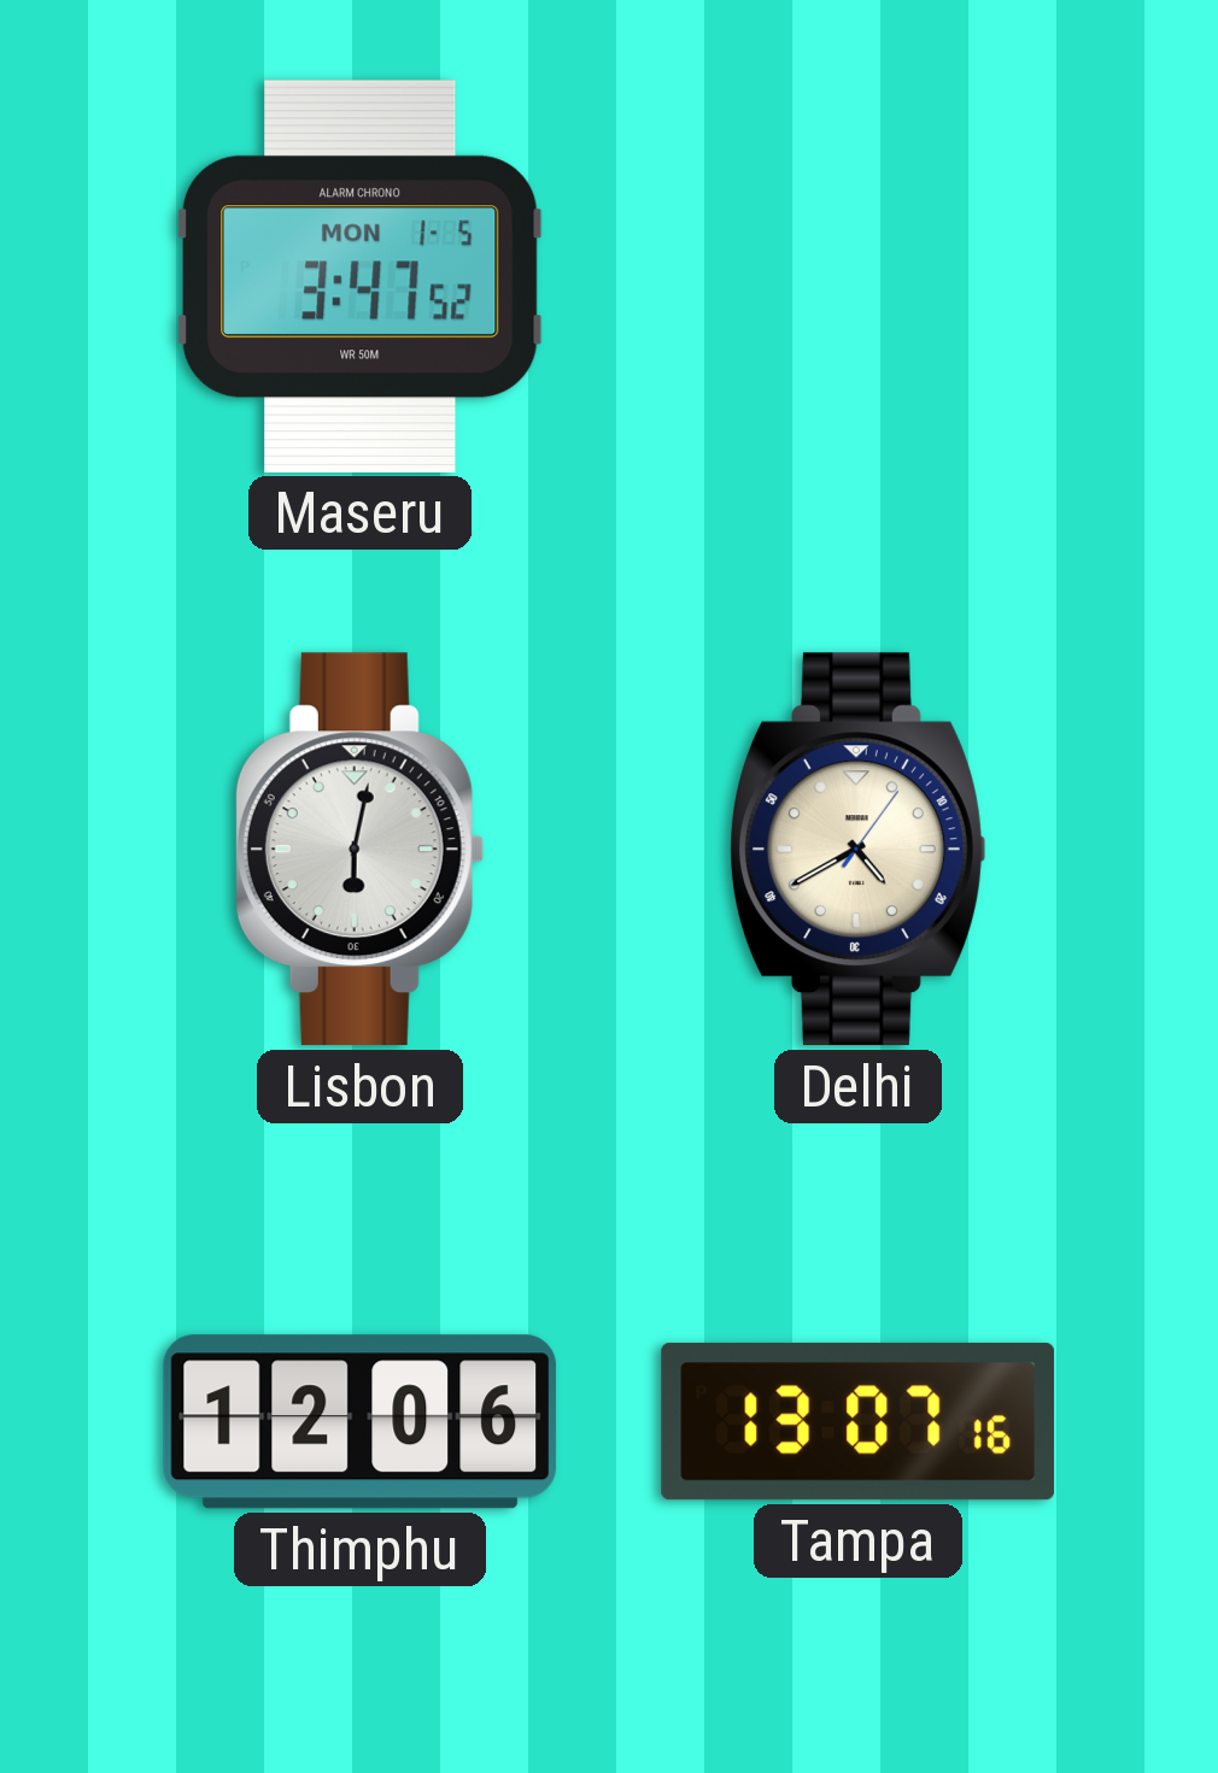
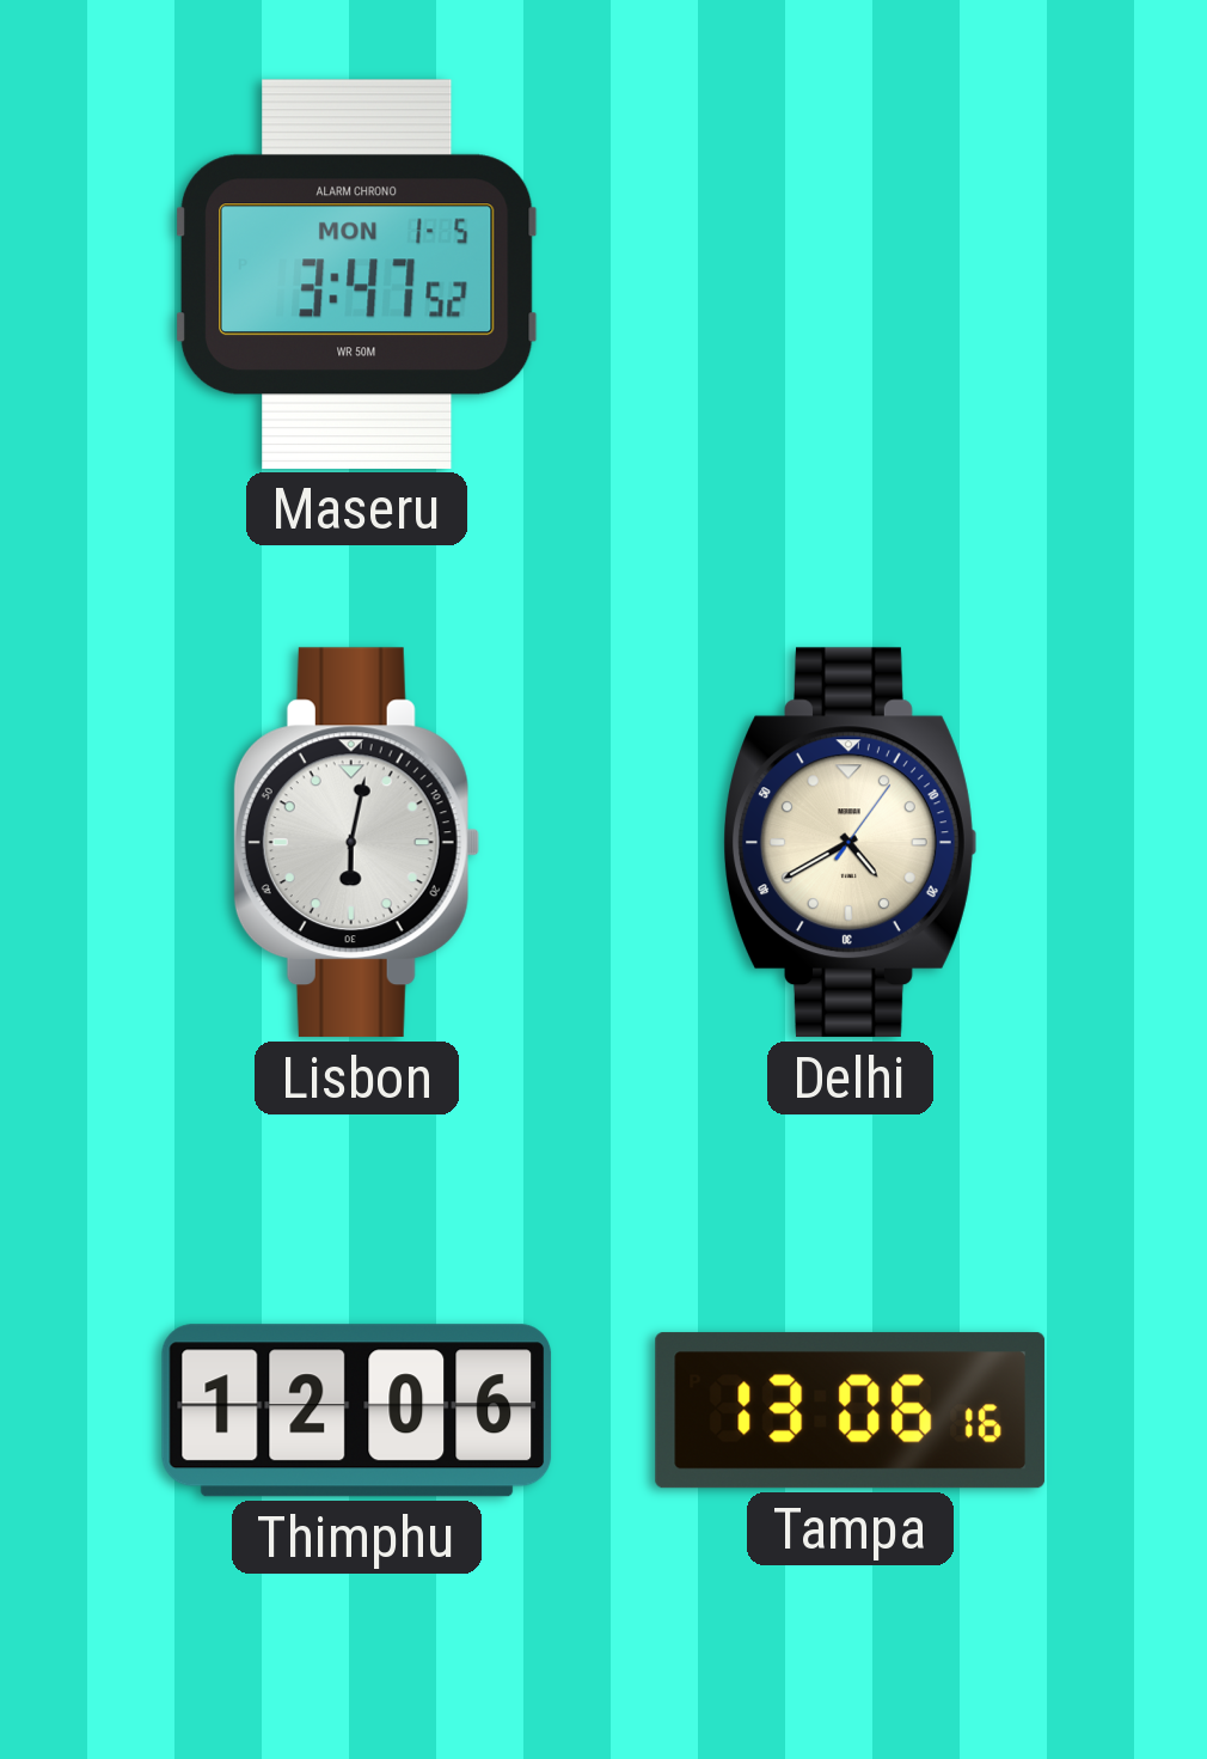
Tampa: 13:07 -> 13:06 (850, 1411)
